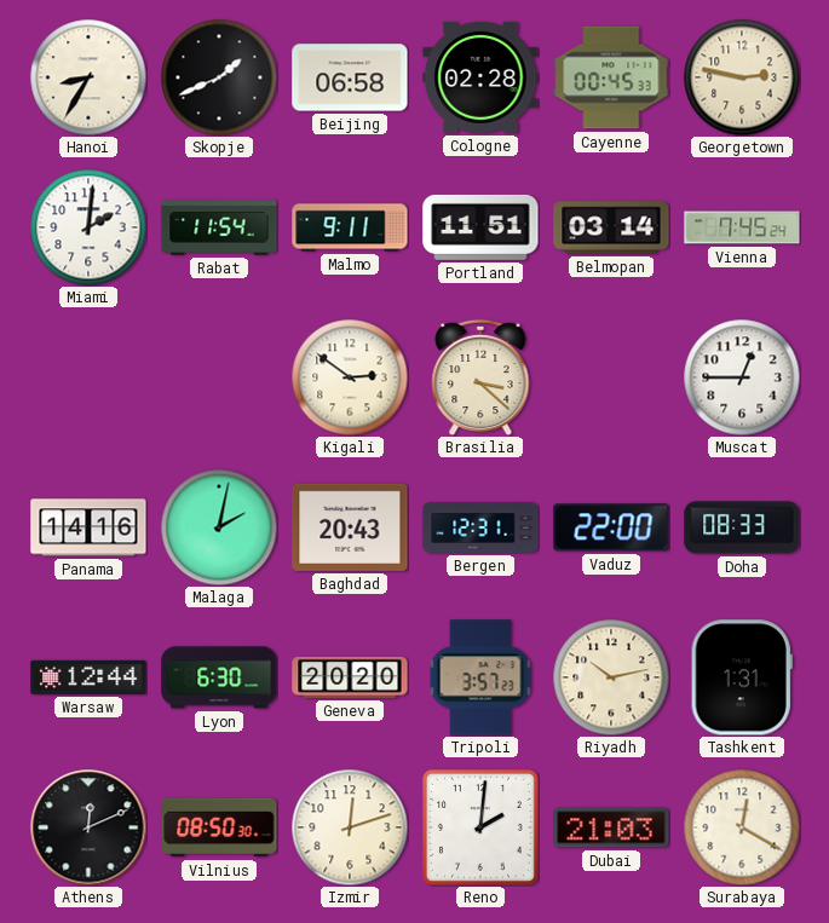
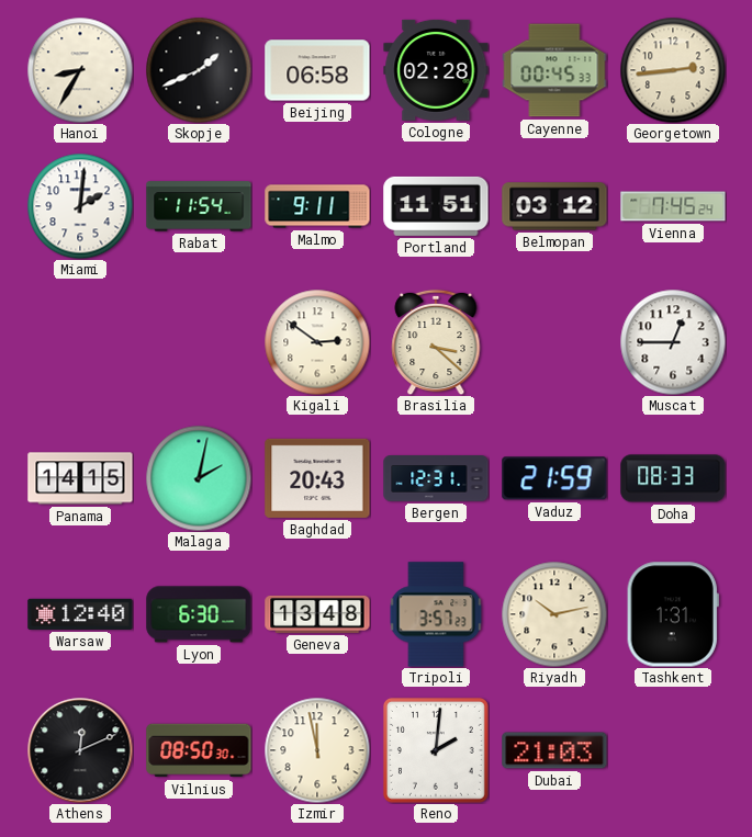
Georgetown: 2:47 -> 2:44 (673, 70)
Belmopan: 03:14 -> 03:12 (554, 206)
Panama: 14:16 -> 14:15 (80, 478)
Vaduz: 22:00 -> 21:59 (554, 478)
Warsaw: 12:44 -> 12:40 (80, 614)
Geneva: 20:20 -> 13:48 (317, 614)
Izmir: 12:12 -> 11:58 (317, 750)
Surabaya: 12:20 -> none (742, 827)
